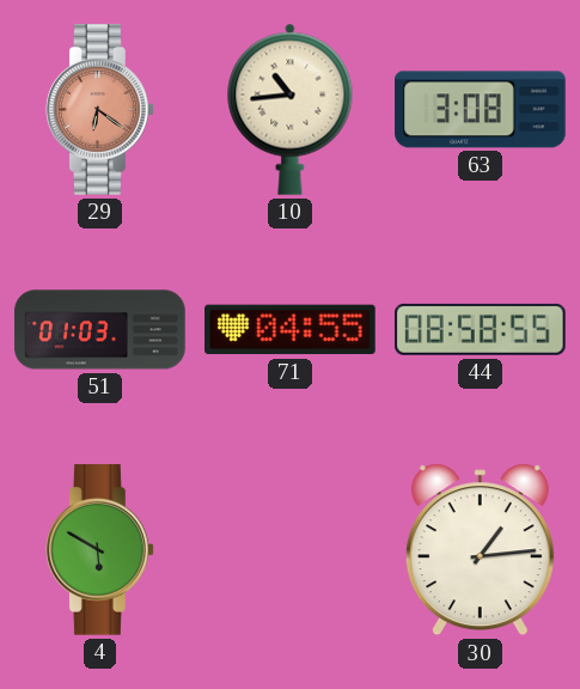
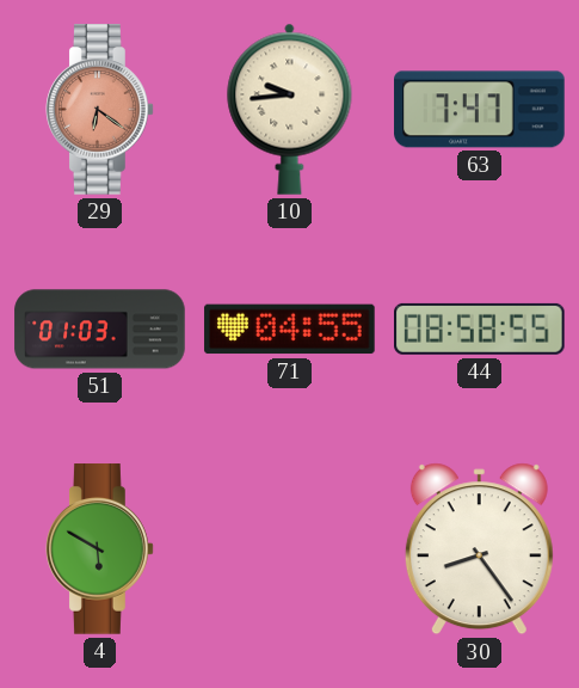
10: 10:44 -> 9:44 (290, 109)
63: 3:08 -> 7:47 (480, 110)
30: 1:14 -> 8:24 (479, 549)
